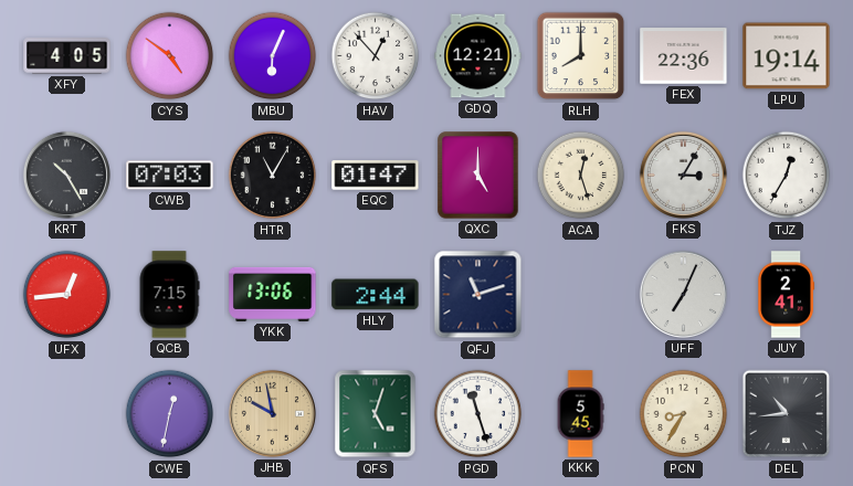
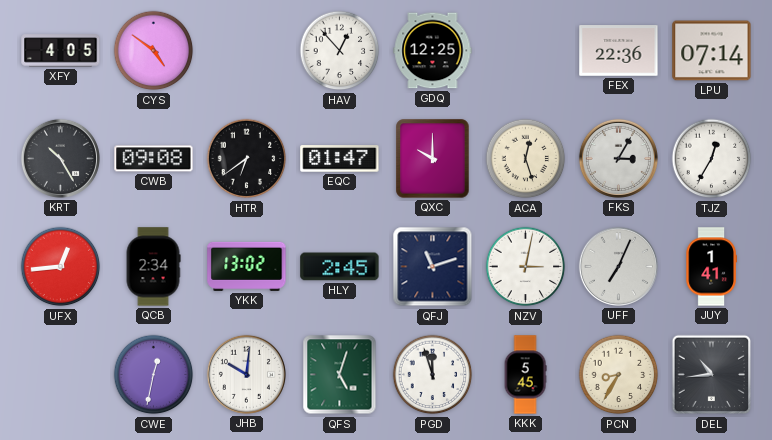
MBU: 6:04 -> none (273, 56)
GDQ: 12:21 -> 12:25 (433, 51)
RLH: 8:00 -> none (581, 56)
LPU: 19:14 -> 07:14 (712, 51)
CWB: 07:03 -> 09:08 (154, 159)
HTR: 11:05 -> 6:39 (247, 159)
QXC: 5:00 -> 10:00 (433, 159)
QCB: 7:15 -> 2:34 (153, 267)
YKK: 13:06 -> 13:02 (247, 266)
HLY: 2:44 -> 2:45 (340, 267)
NZV: none -> 3:02 (526, 267)
JUY: 2:41 -> 1:41 (711, 267)
JHB: 9:58 -> 10:01 (246, 374)
JHB dial: champagne -> white (246, 374)
PGD: 11:27 -> 11:57 (433, 375)
